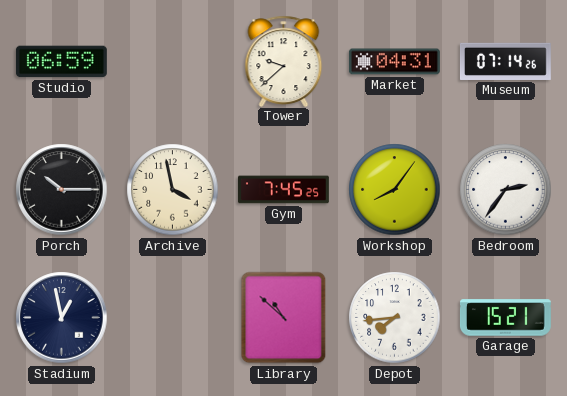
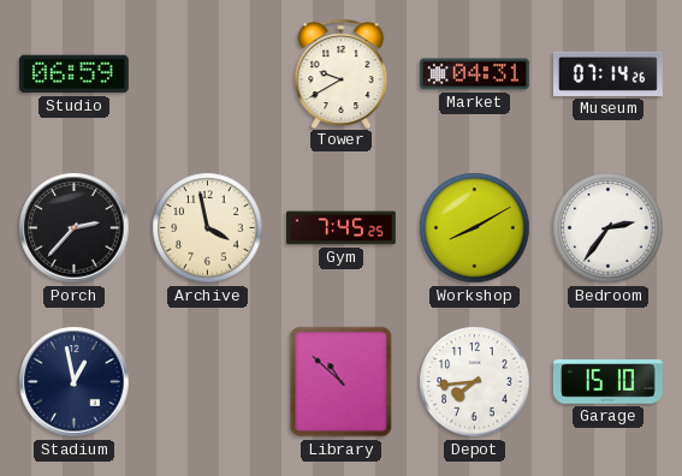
Tower: 9:38 -> 9:40 (342, 73)
Porch: 10:15 -> 2:37 (75, 228)
Workshop: 8:06 -> 8:10 (475, 228)
Garage: 15:21 -> 15:10 (607, 382)
